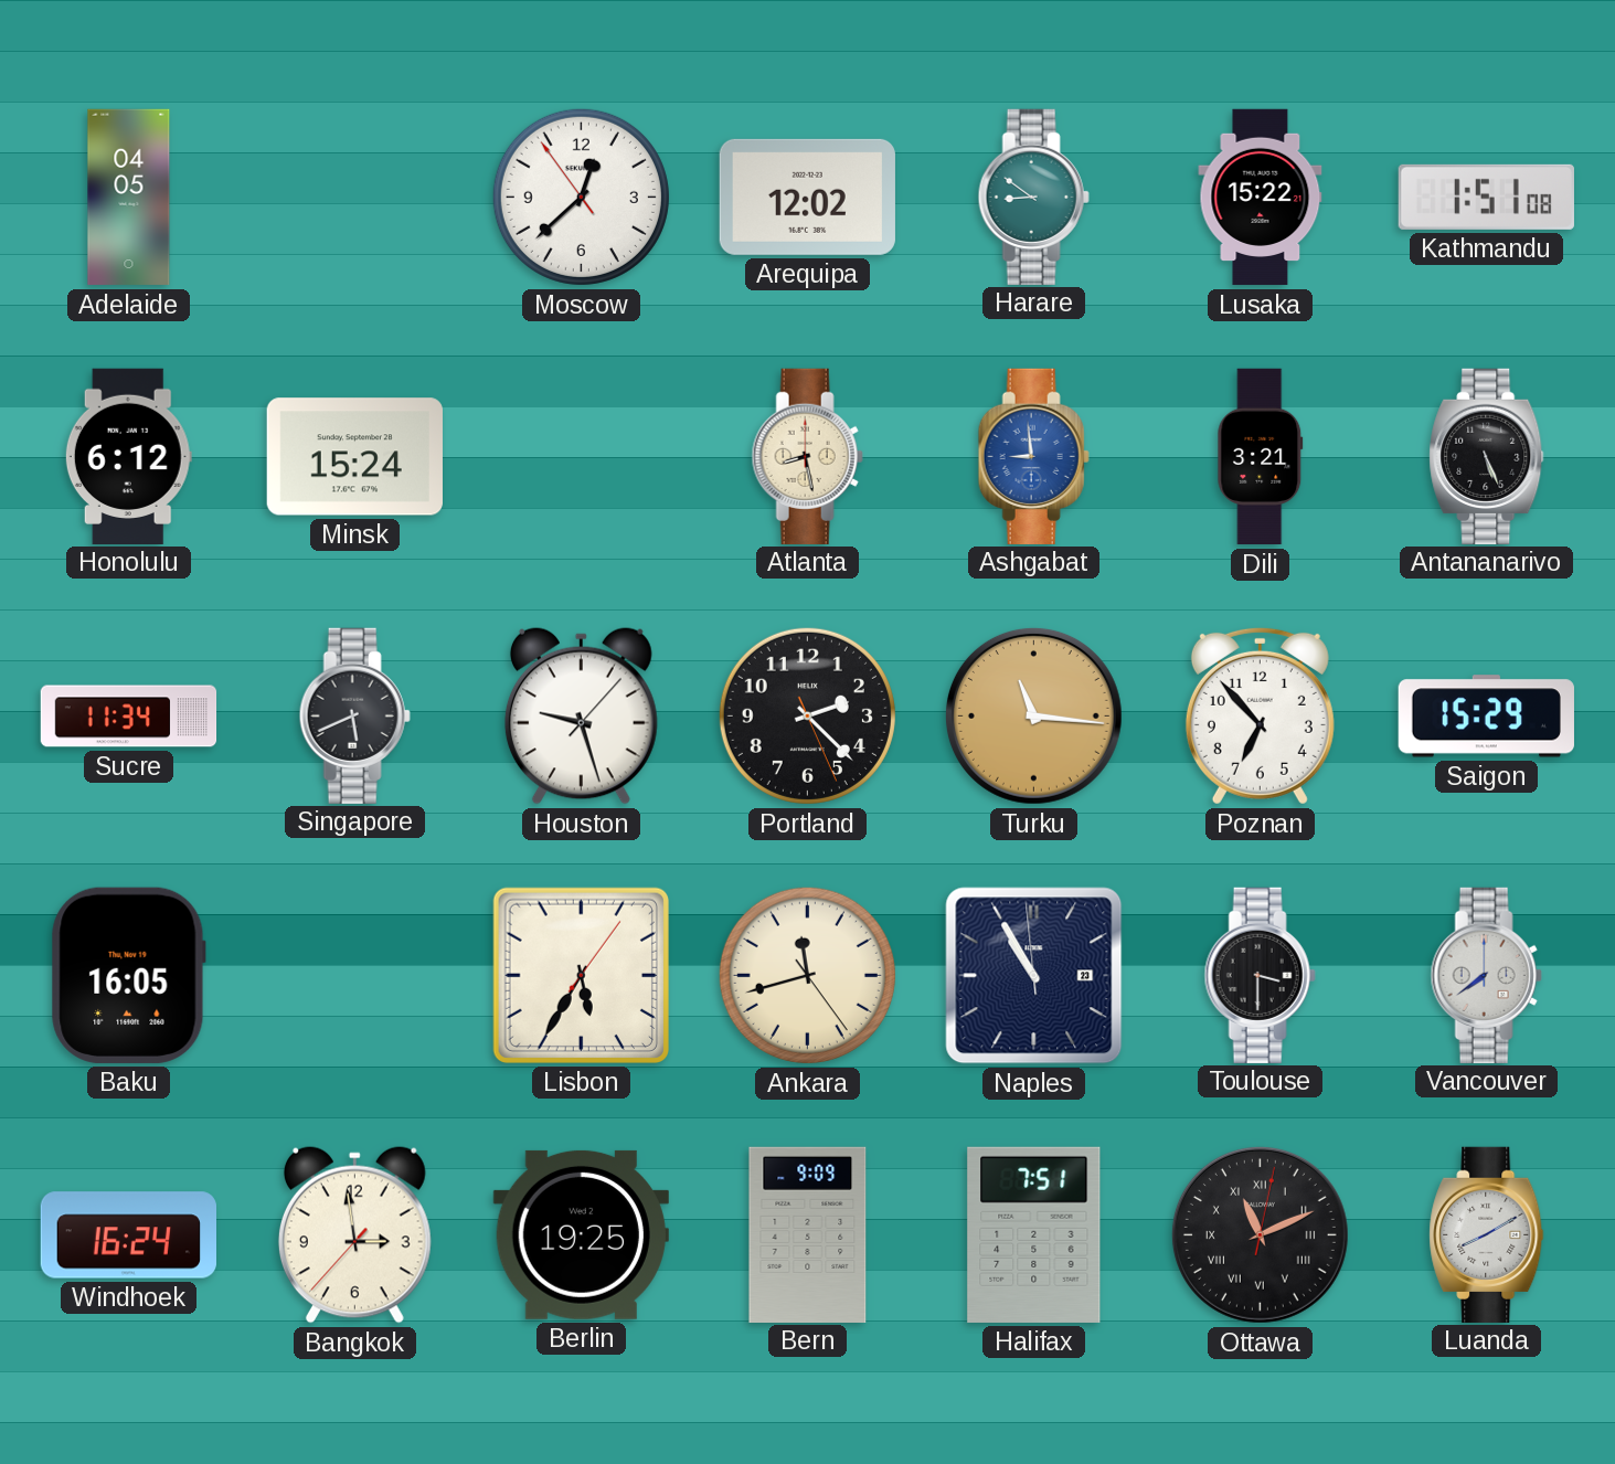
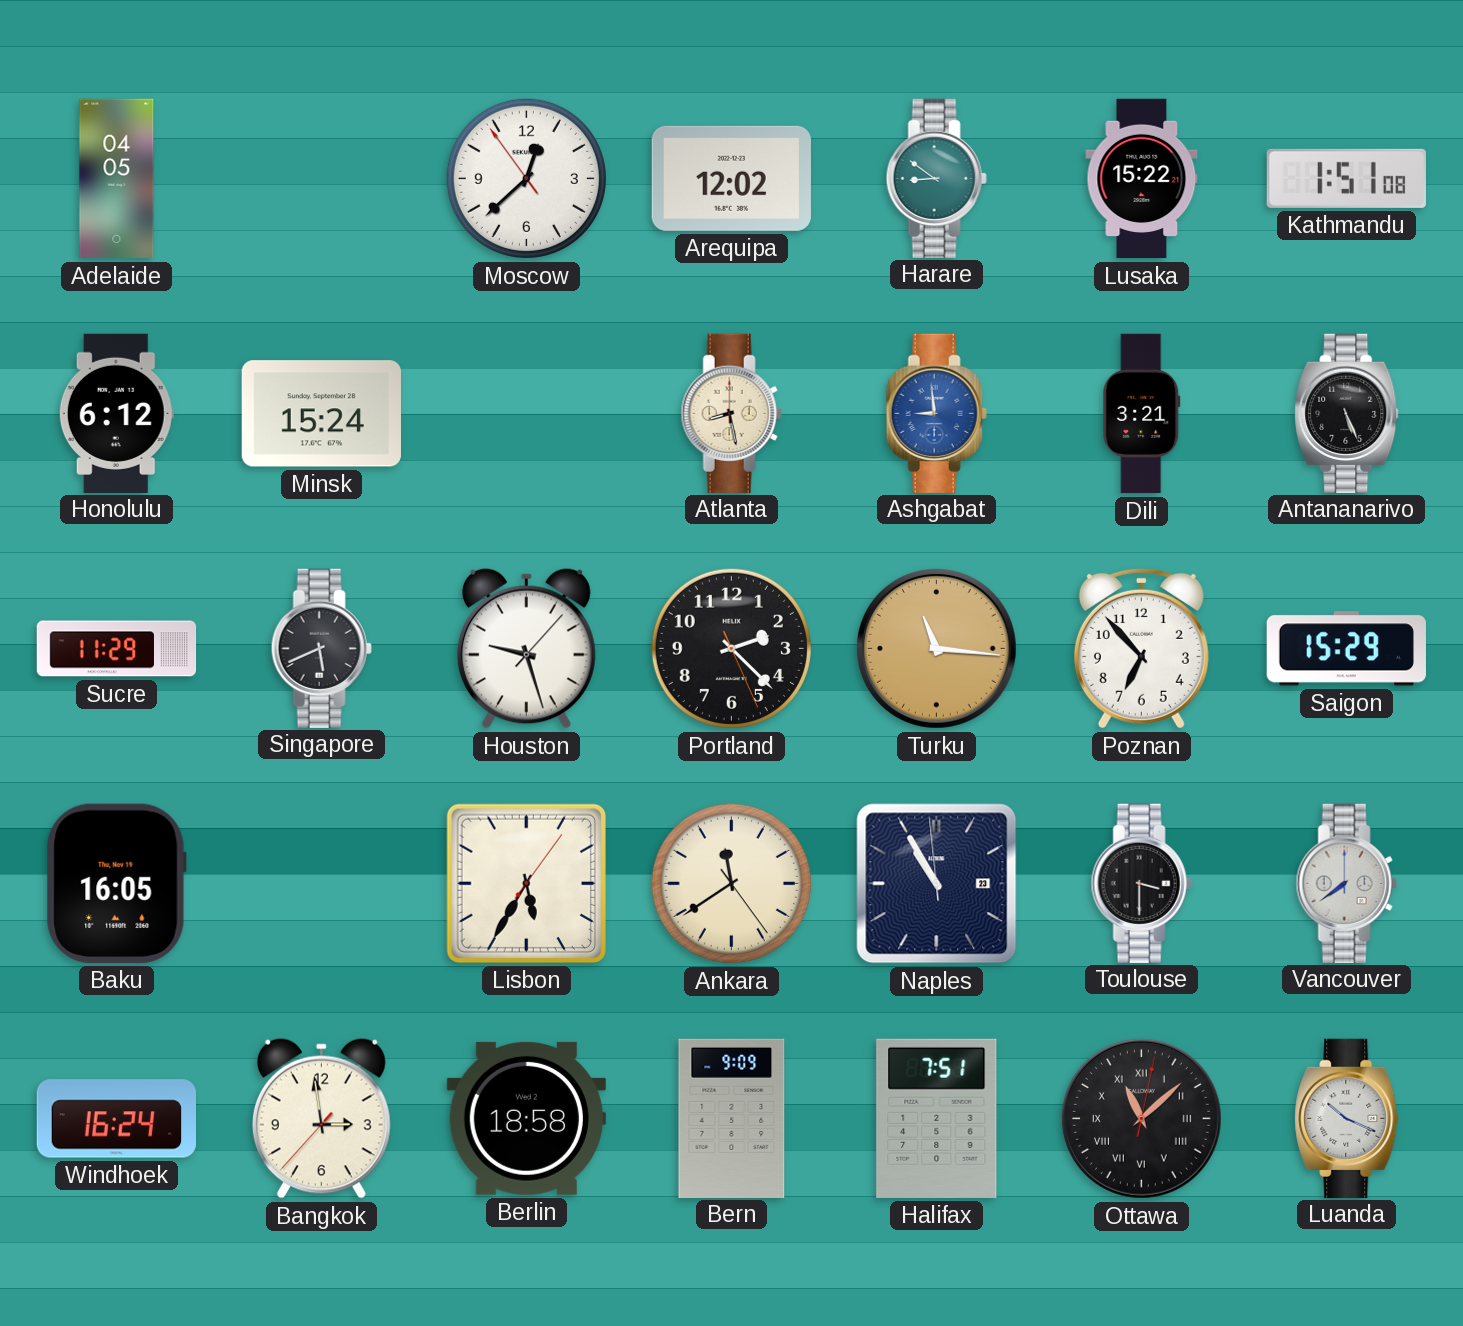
Sucre: 11:34 -> 11:29 (117, 649)
Ankara: 11:42 -> 11:39 (731, 883)
Berlin: 19:25 -> 18:58 (526, 1118)
Ottawa: 11:11 -> 11:08 (1141, 1118)
Luanda: 8:10 -> 10:19 (1347, 1118)
